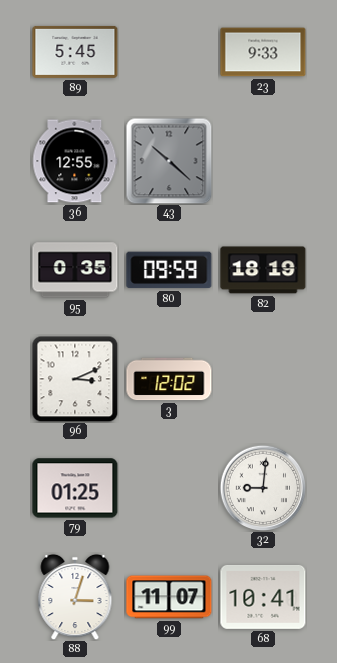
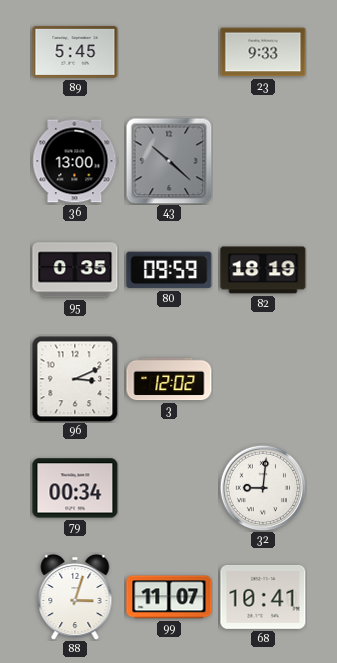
36: 12:55 -> 13:00 (75, 161)
79: 01:25 -> 00:34 (75, 488)
